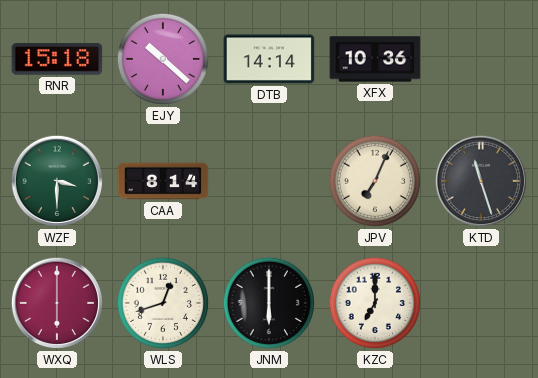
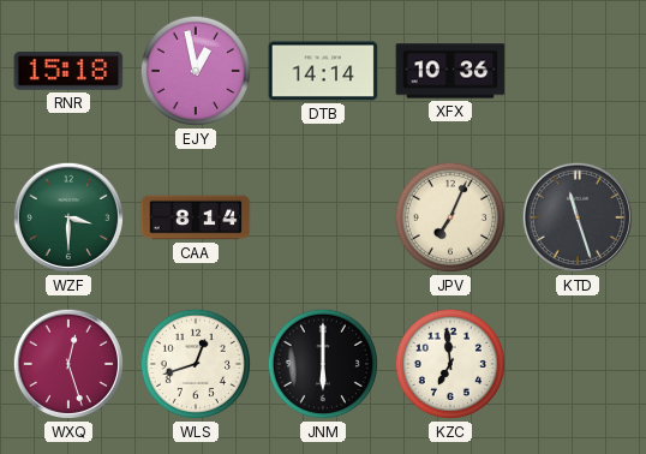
EJY: 10:22 -> 12:58 (196, 71)
WXQ: 6:00 -> 12:27 (68, 364)
KZC: 7:00 -> 6:59 (450, 364)
